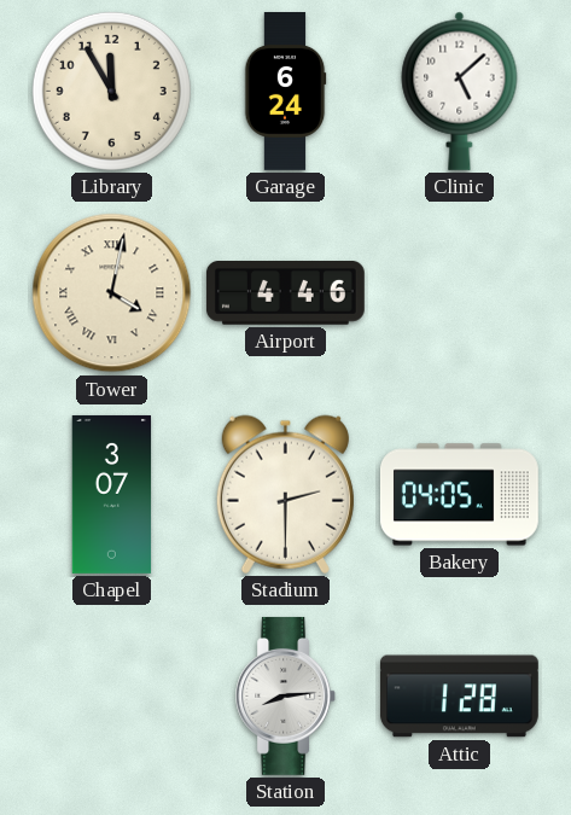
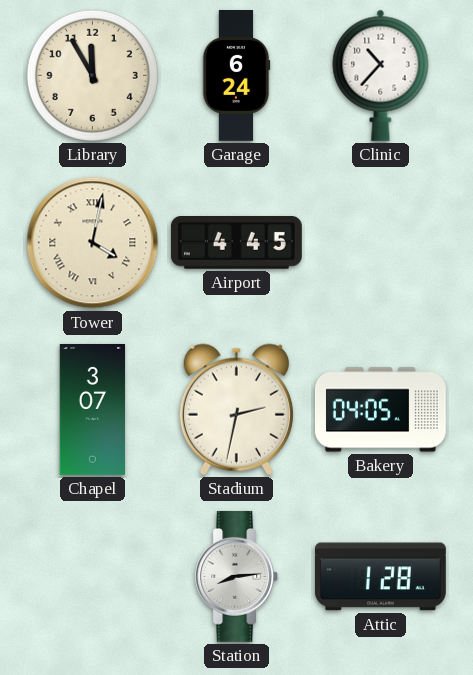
Clinic: 5:08 -> 10:37 (381, 75)
Airport: 4:46 -> 4:45 (236, 243)
Stadium: 2:30 -> 2:32 (236, 409)
